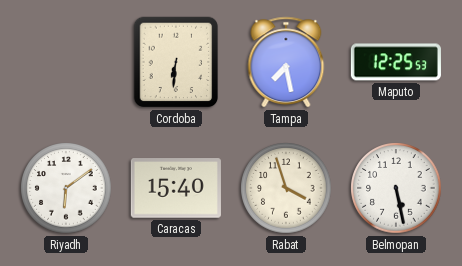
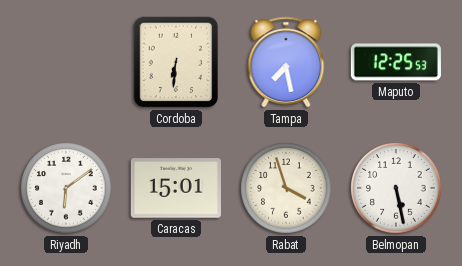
Caracas: 15:40 -> 15:01 (176, 188)
